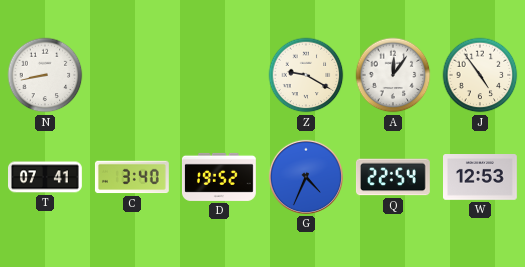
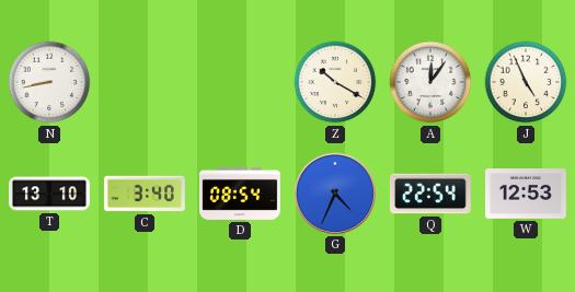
Z: 9:20 -> 10:20 (335, 82)
J: 4:54 -> 4:56 (526, 82)
T: 07:41 -> 13:10 (50, 194)
D: 19:52 -> 08:54 (240, 194)
